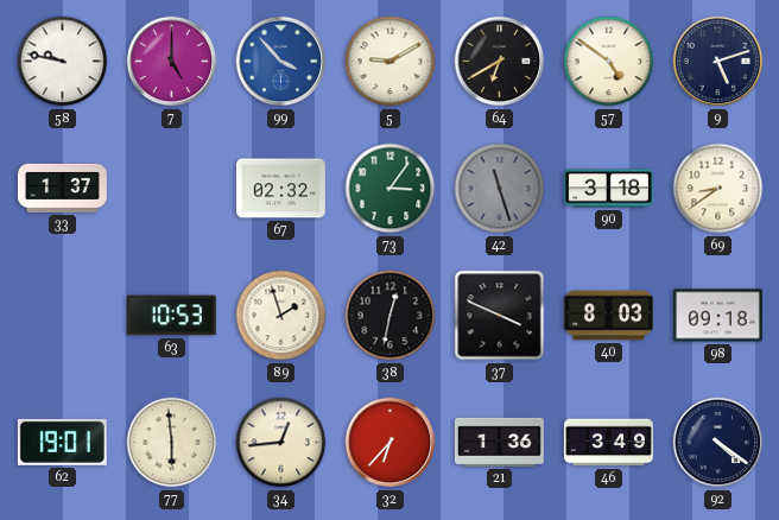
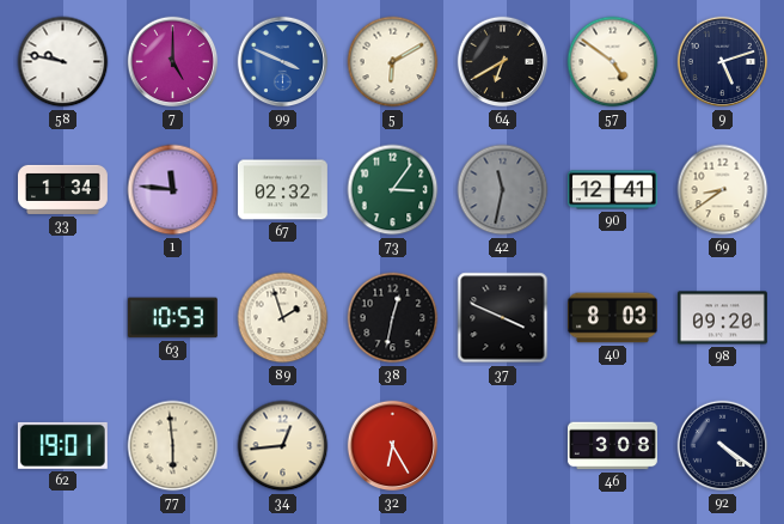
99: 3:53 -> 3:49 (283, 62)
5: 9:10 -> 6:10 (393, 62)
33: 1:37 -> 1:34 (62, 189)
1: none -> 11:46 (173, 190)
42: 11:27 -> 11:32 (503, 190)
90: 3:18 -> 12:41 (612, 190)
98: 09:18 -> 09:20 (722, 318)
32: 6:37 -> 6:25 (393, 446)
21: 1:36 -> none (499, 442)
46: 3:49 -> 3:08 (612, 446)
